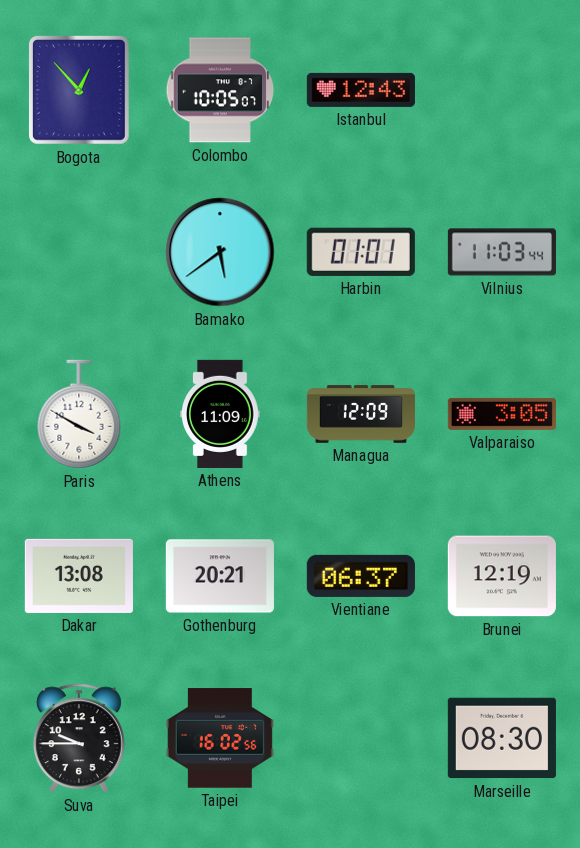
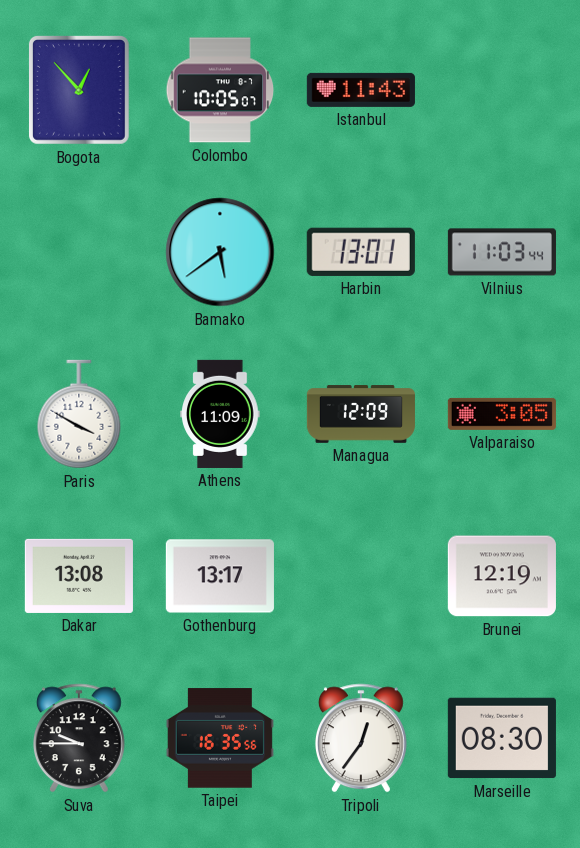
Istanbul: 12:43 -> 11:43 (361, 90)
Harbin: 01:01 -> 13:01 (361, 252)
Gothenburg: 20:21 -> 13:17 (220, 576)
Vientiane: 06:37 -> none (361, 576)
Taipei: 16:02 -> 16:35 (220, 738)
Tripoli: none -> 12:36 (361, 738)
